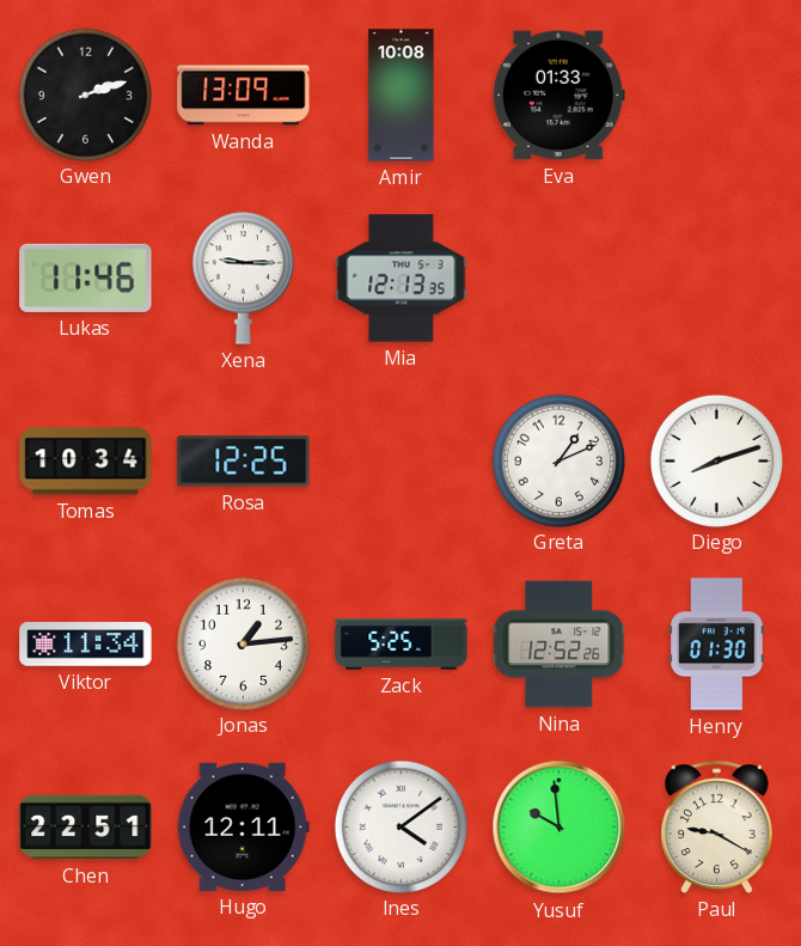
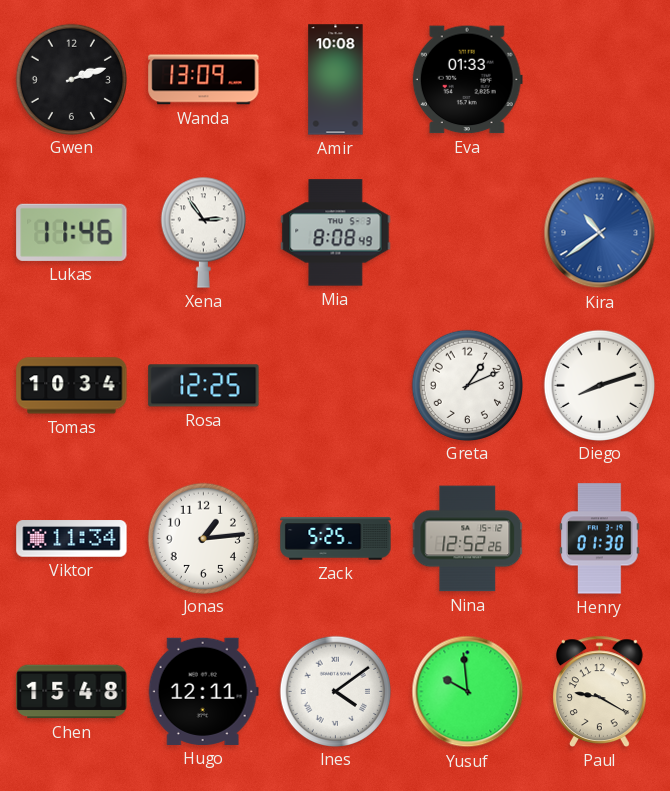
Xena: 9:15 -> 2:54 (203, 232)
Mia: 12:13 -> 8:08 (336, 233)
Kira: none -> 10:39 (600, 233)
Chen: 22:51 -> 15:48 (72, 692)
